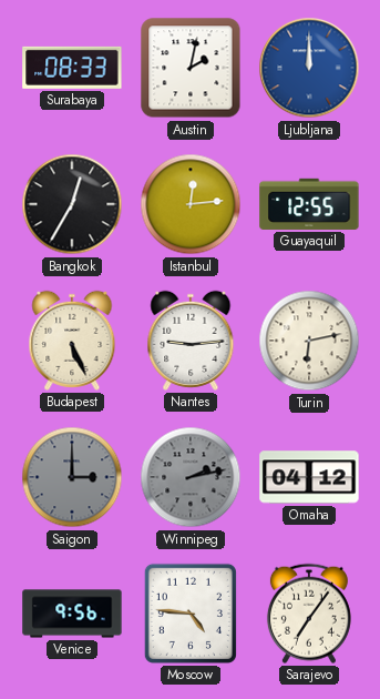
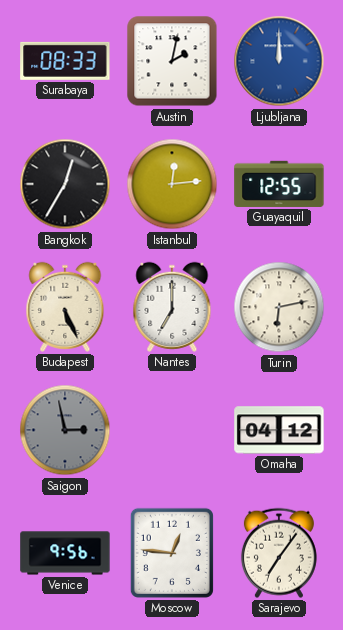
Nantes: 9:14 -> 7:00 (172, 307)
Saigon: 3:00 -> 2:58 (65, 430)
Winnipeg: 2:13 -> none (191, 477)
Moscow: 4:46 -> 12:46 (172, 553)
